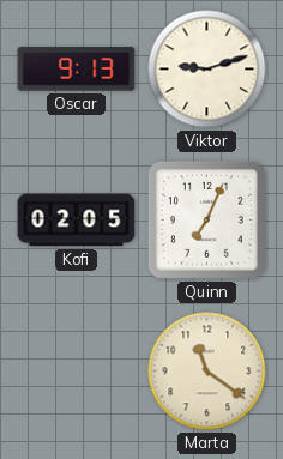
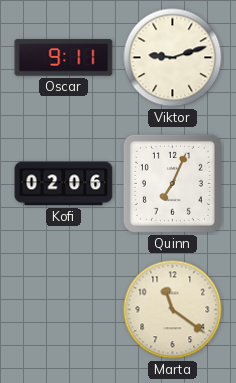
Oscar: 9:13 -> 9:11 (64, 58)
Kofi: 02:05 -> 02:06 (64, 184)
